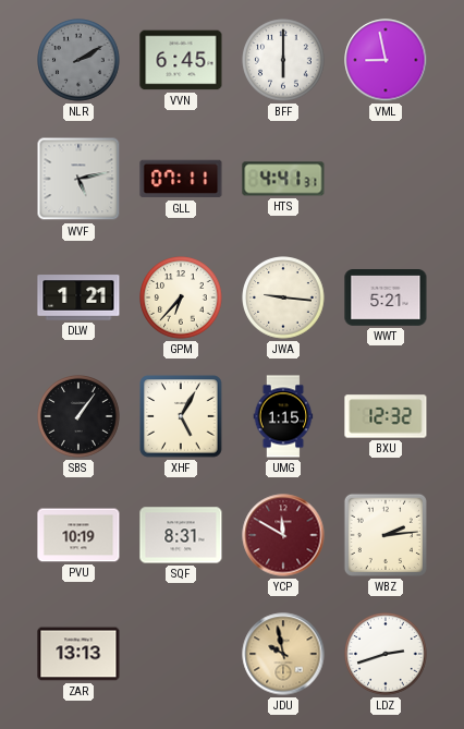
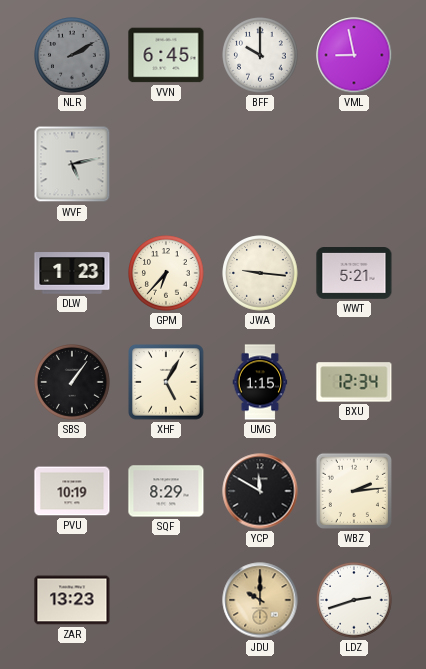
BFF: 6:00 -> 10:00 (260, 55)
GLL: 07:11 -> none (181, 179)
HTS: 4:41 -> none (283, 179)
DLW: 1:21 -> 1:23 (72, 273)
BXU: 12:32 -> 12:34 (354, 382)
SQF: 8:31 -> 8:29 (166, 491)
YCP dial: burgundy -> black (260, 491)
ZAR: 13:13 -> 13:23 (72, 600)
JDU: 9:58 -> 10:00 (260, 600)
